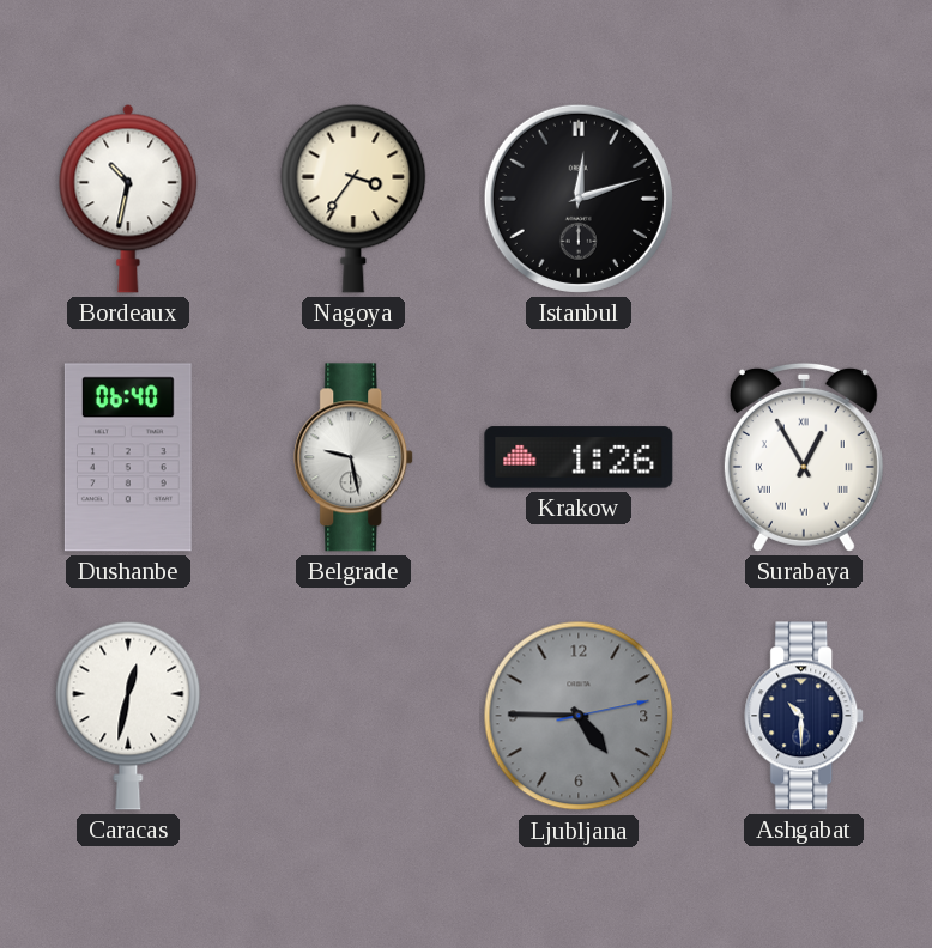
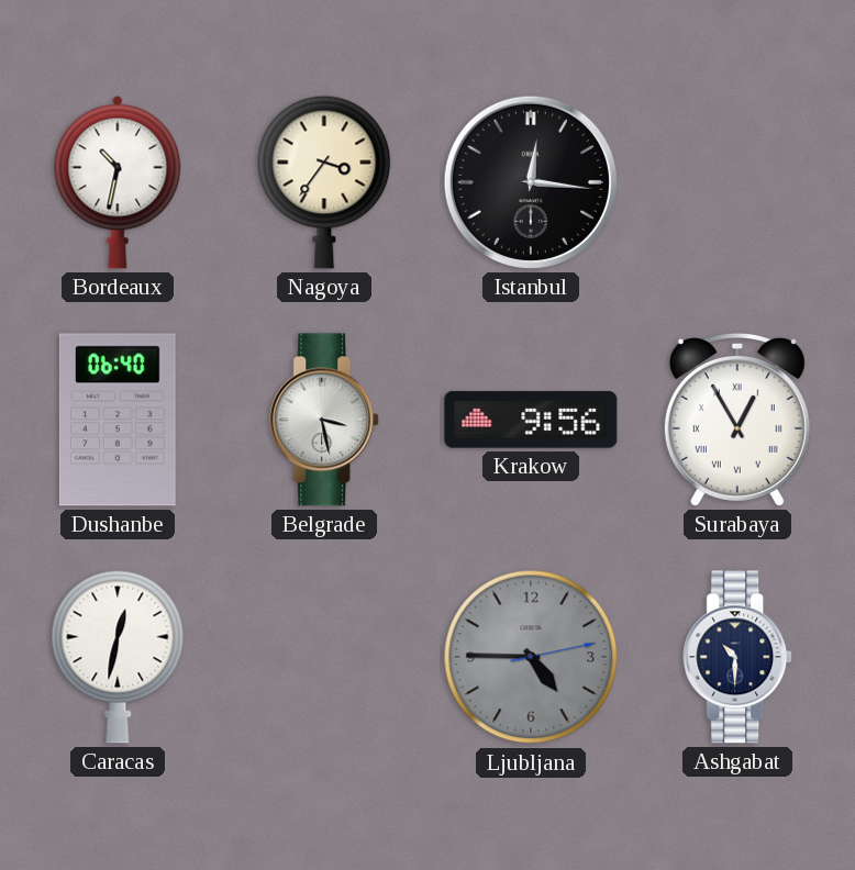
Istanbul: 12:12 -> 12:16 (531, 182)
Belgrade: 9:28 -> 3:28 (325, 420)
Krakow: 1:26 -> 9:56 (531, 420)
